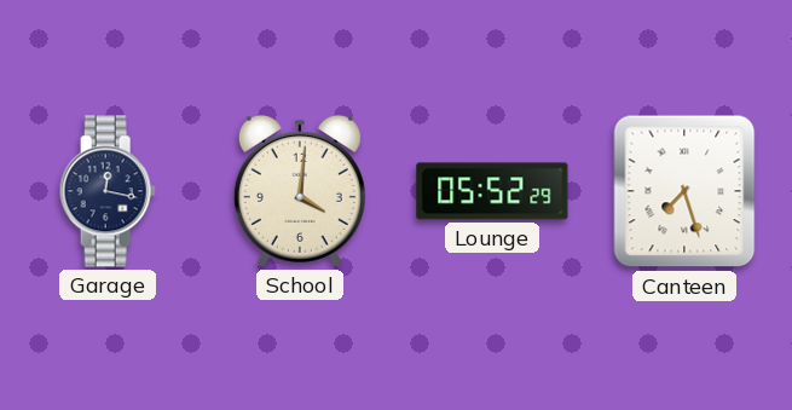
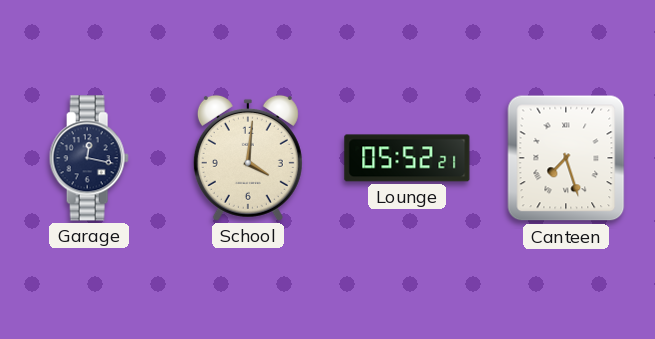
Lounge: 05:52:29 -> 05:52:21 (407, 158)
